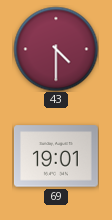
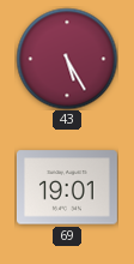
43: 4:30 -> 5:25 (67, 59)
